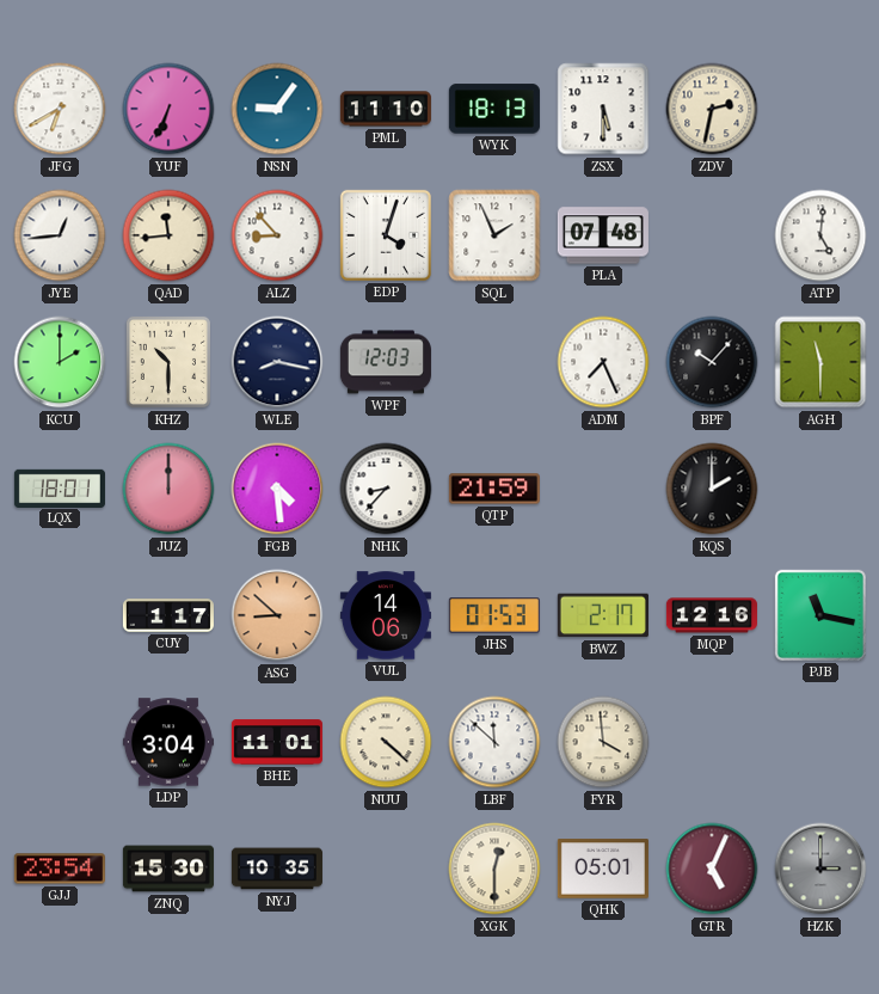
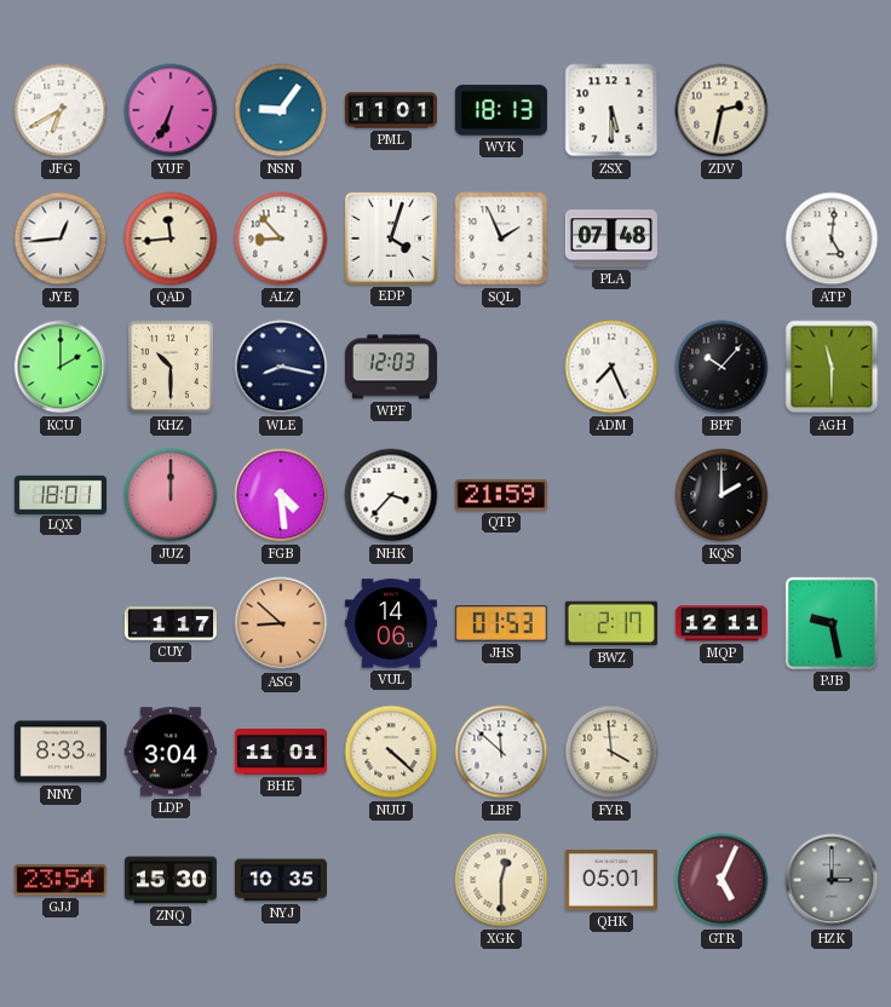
PML: 11:10 -> 11:01 (391, 110)
NHK: 8:37 -> 3:37 (391, 495)
MQP: 12:16 -> 12:11 (722, 623)
PJB: 11:17 -> 9:28 (832, 623)
NNY: none -> 8:33 (61, 752)
